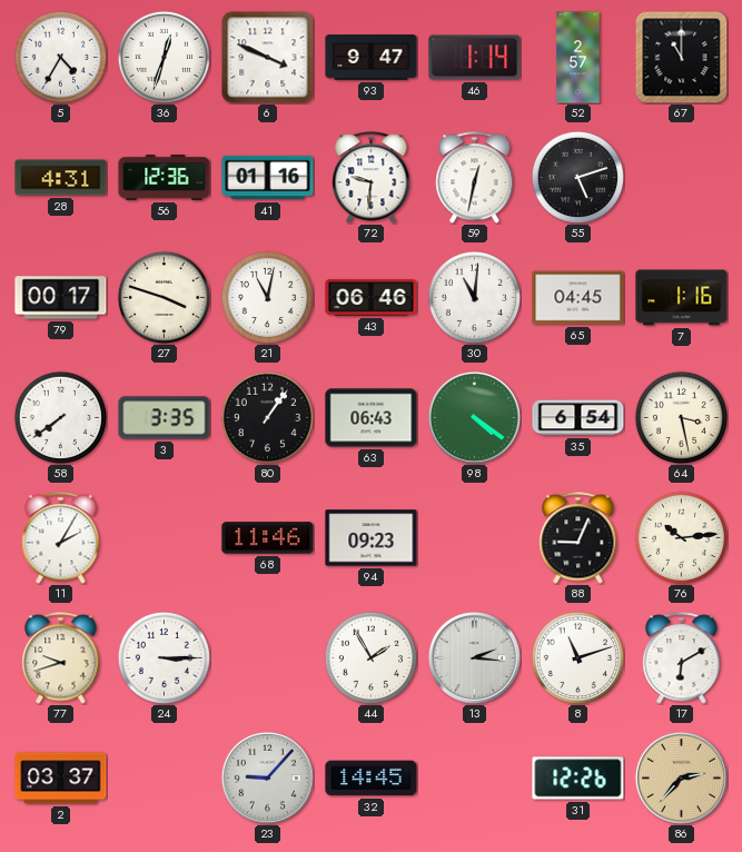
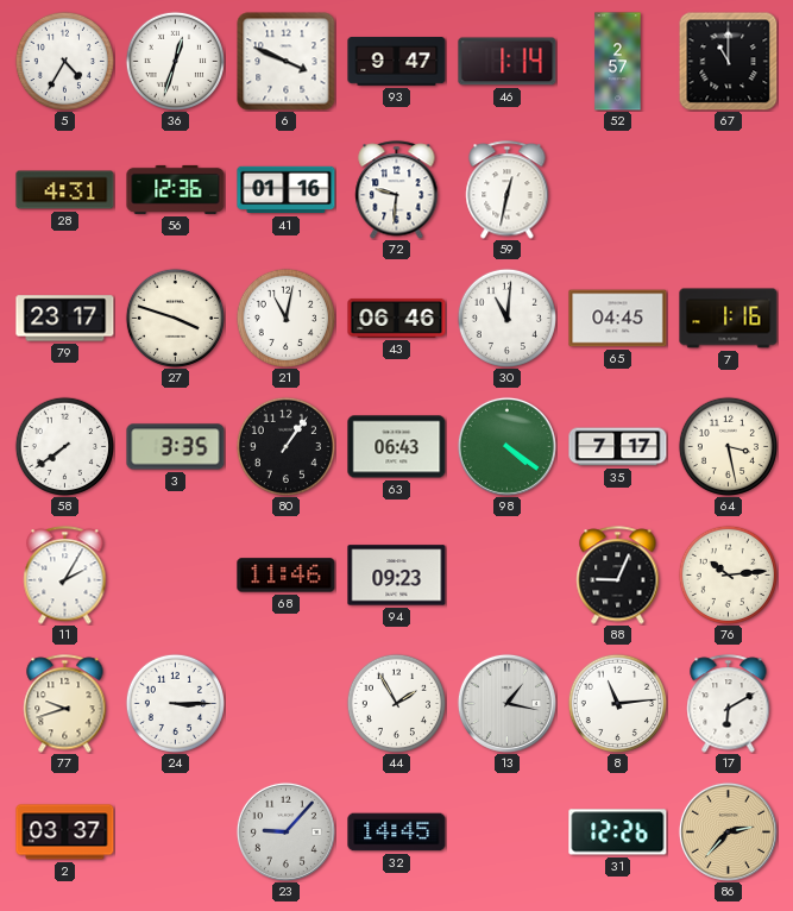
55: 5:12 -> none (577, 177)
79: 00:17 -> 23:17 (65, 319)
35: 6:54 -> 7:17 (618, 447)
13: 2:16 -> 1:17 (506, 703)
8: 11:12 -> 11:14 (617, 703)
